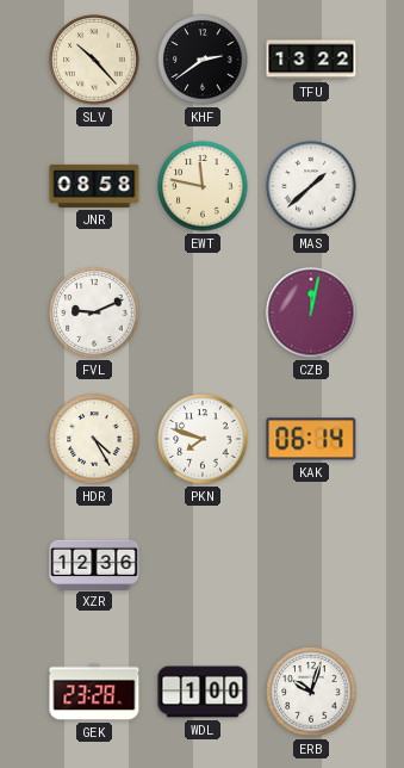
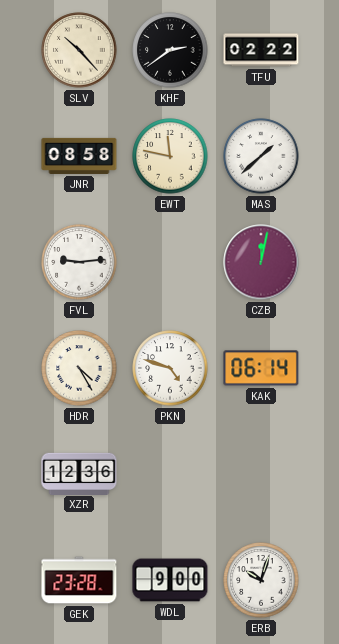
TFU: 13:22 -> 02:22 (261, 50)
FVL: 9:11 -> 9:14 (79, 262)
PKN: 7:48 -> 4:48 (170, 368)
WDL: 1:00 -> 9:00 (170, 580)
